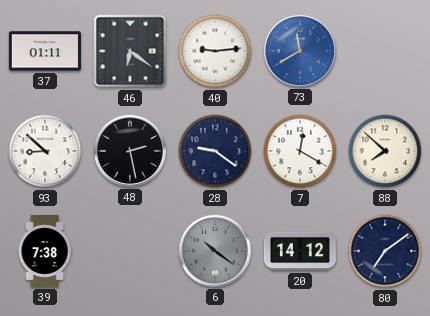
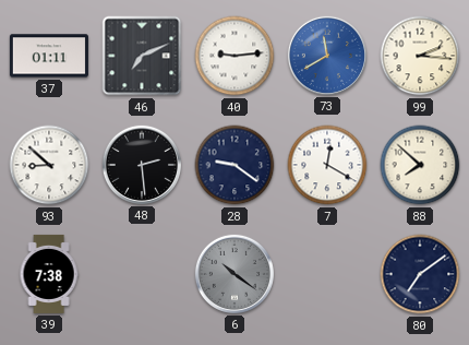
46: 6:21 -> 7:11 (142, 56)
99: none -> 2:16 (420, 56)
48: 2:28 -> 2:29 (142, 165)
20: 14:12 -> none (300, 251)
